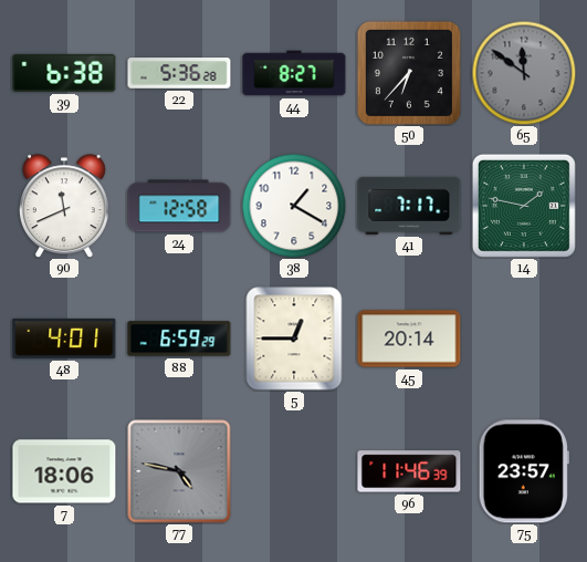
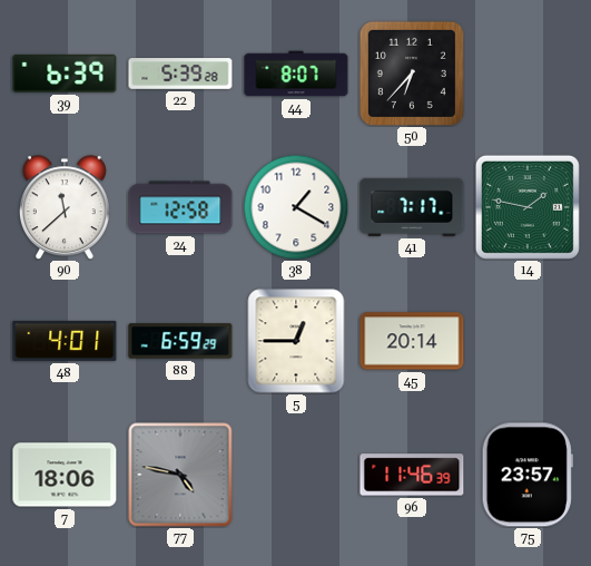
39: 6:38 -> 6:39 (65, 74)
22: 5:36 -> 5:39 (180, 74)
44: 8:27 -> 8:07 (296, 74)
65: 11:51 -> none (524, 73)
90: 11:41 -> 11:38 (65, 207)
